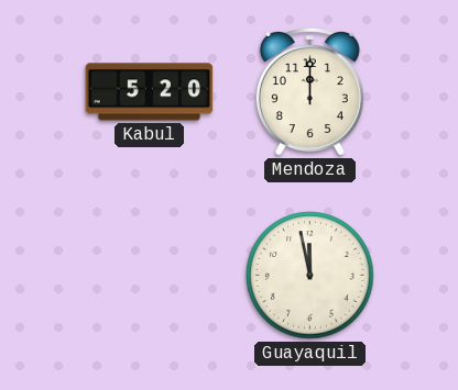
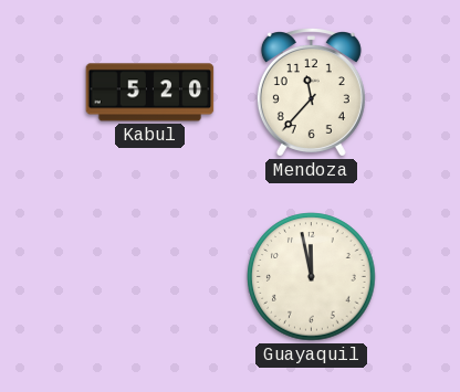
Mendoza: 12:00 -> 11:37 (311, 93)
